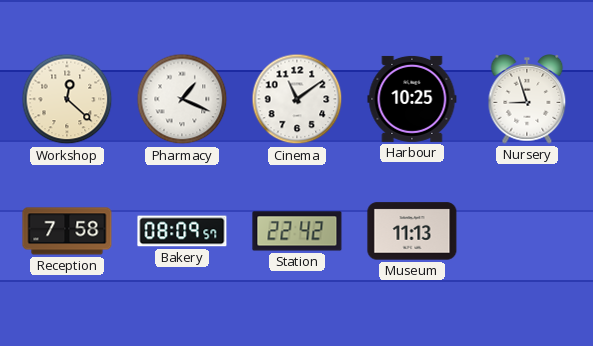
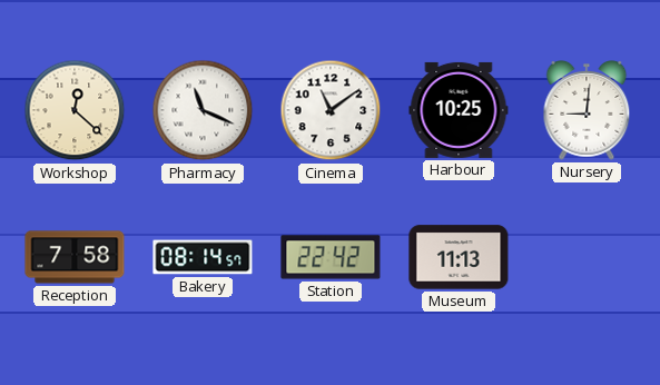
Pharmacy: 1:19 -> 11:19 (203, 110)
Nursery: 8:57 -> 9:01 (587, 111)
Bakery: 08:09 -> 08:14 (203, 257)
